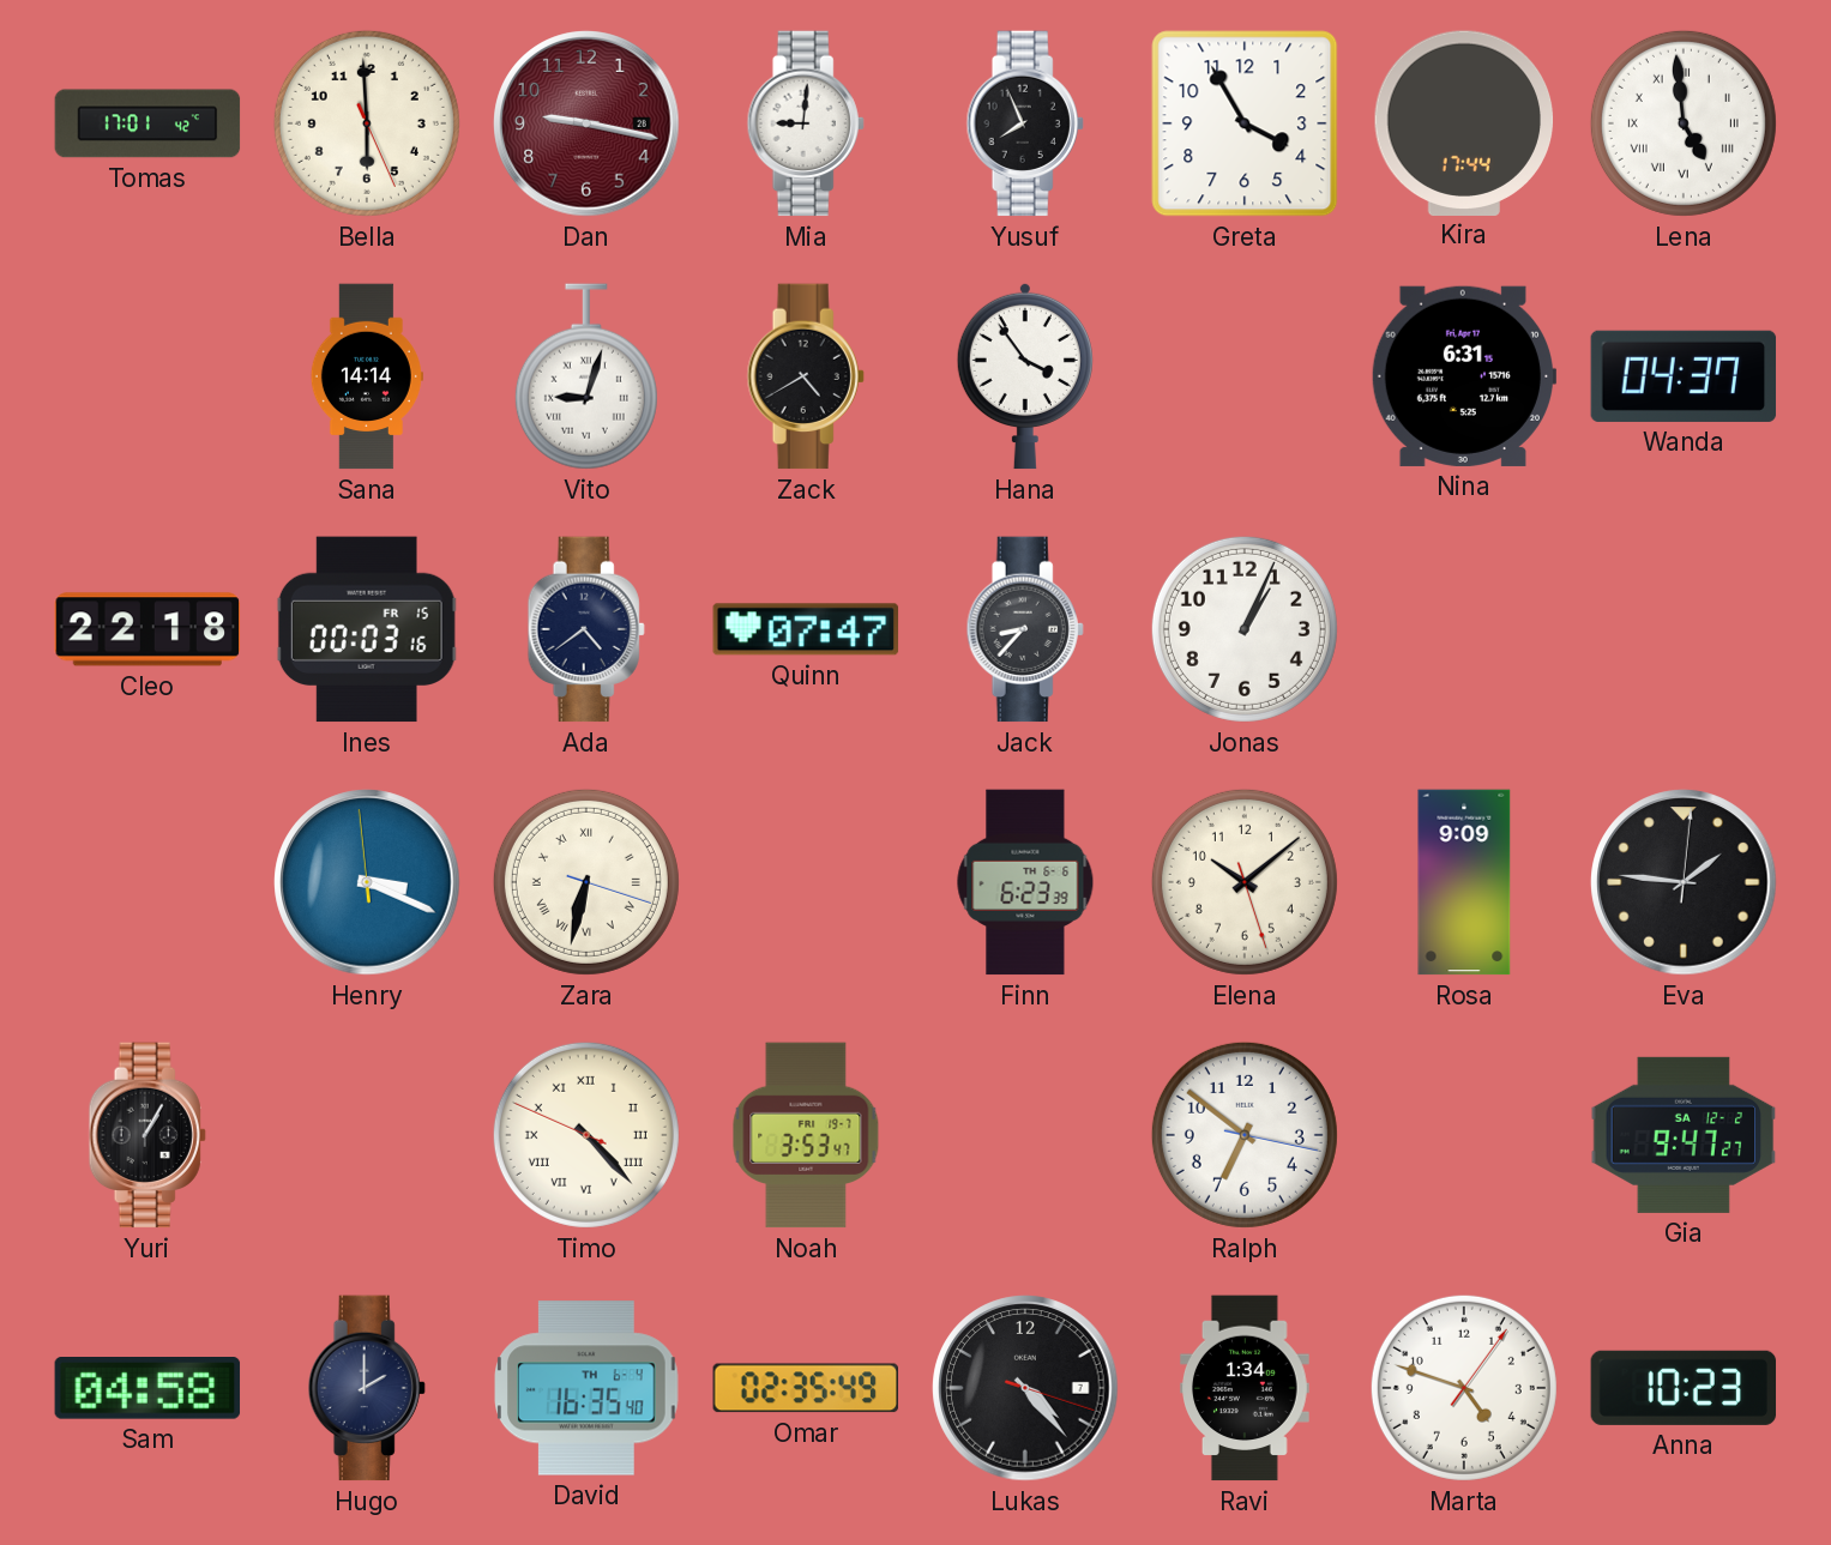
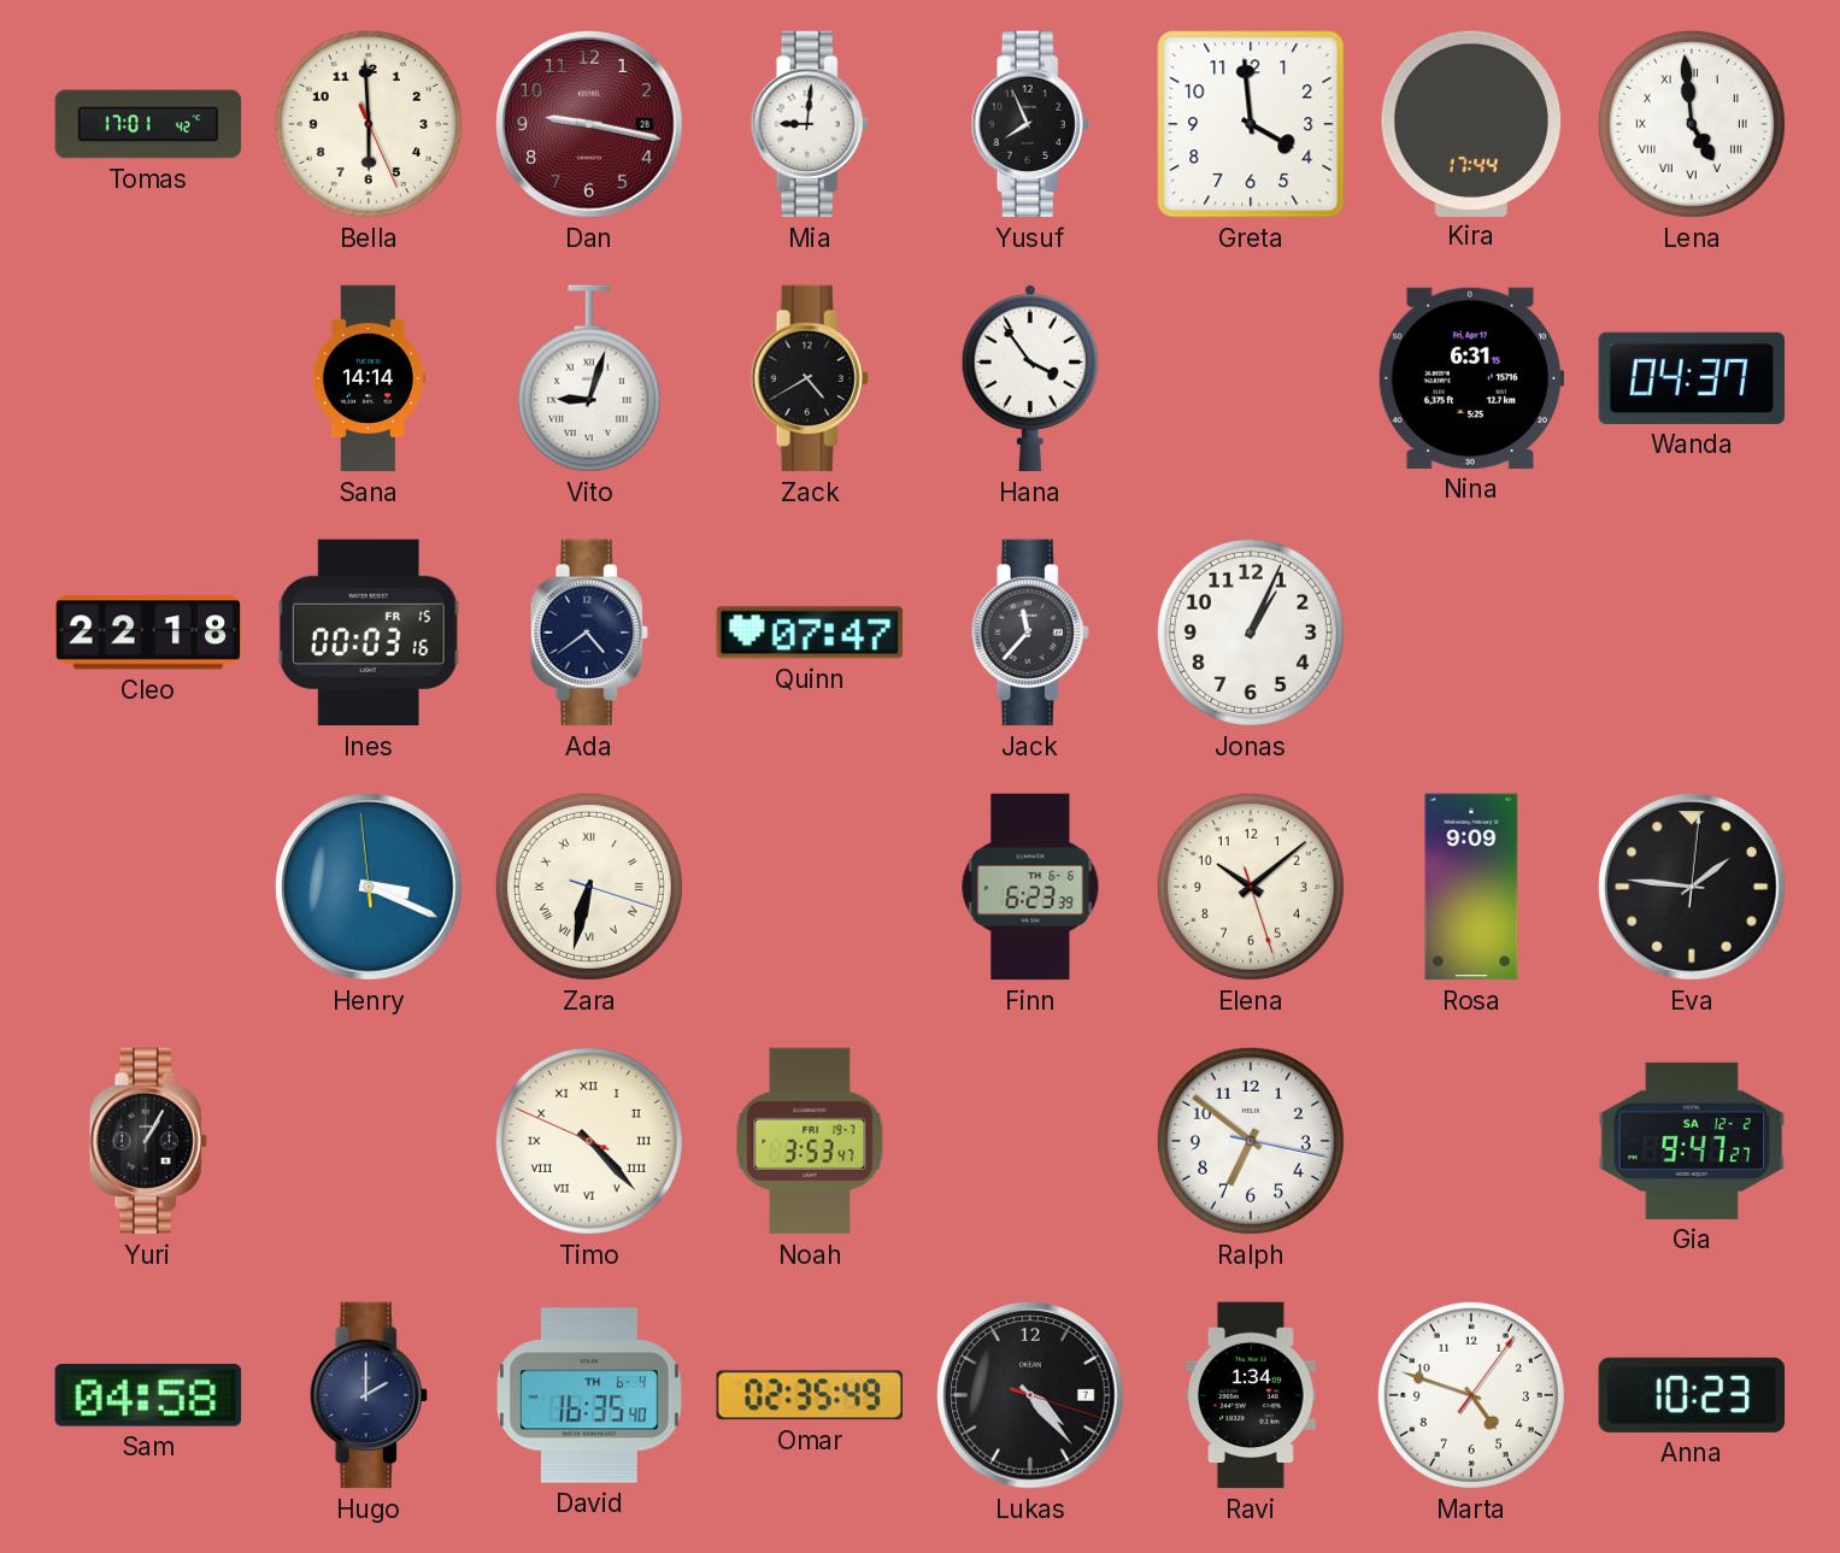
Greta: 3:55 -> 3:59 (1251, 124)
Jack: 8:37 -> 11:37 (1030, 633)
